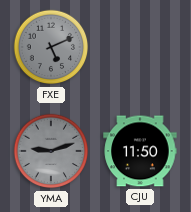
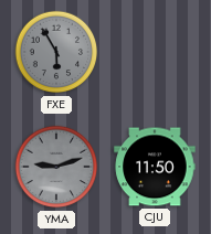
FXE: 5:11 -> 5:55 (56, 52)
